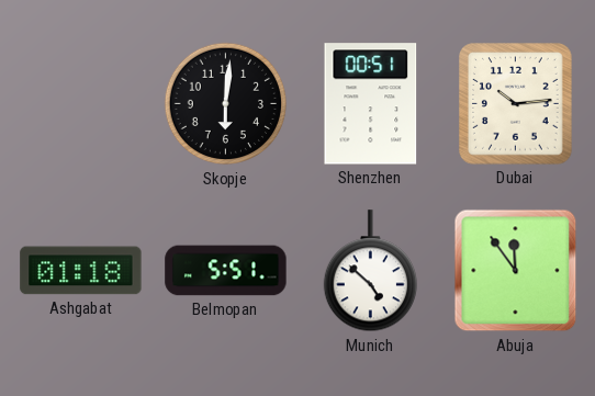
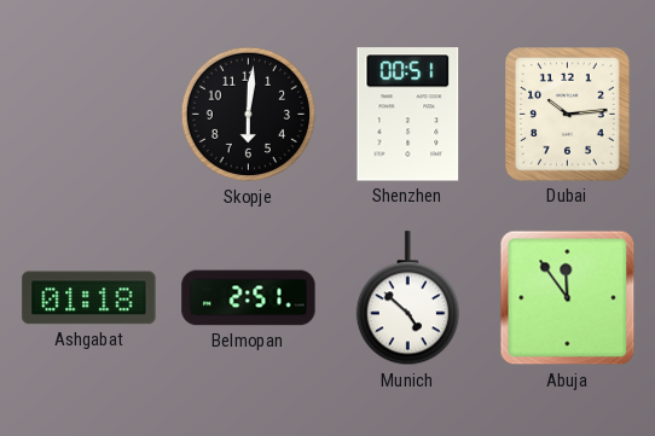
Belmopan: 5:51 -> 2:51 (249, 298)
